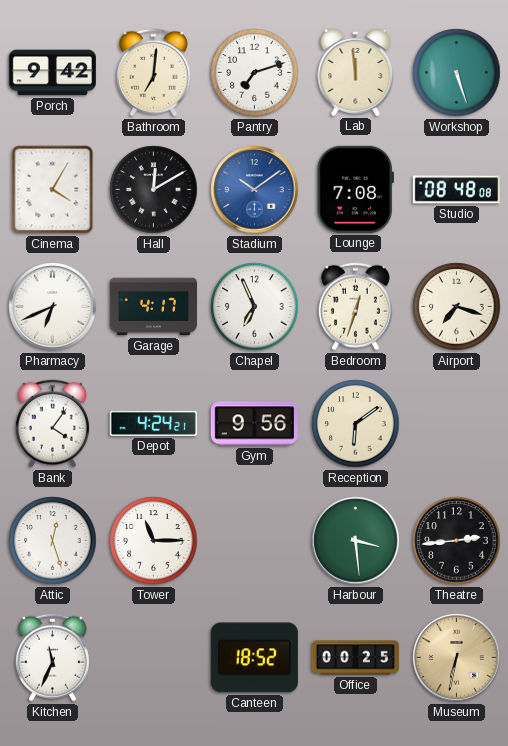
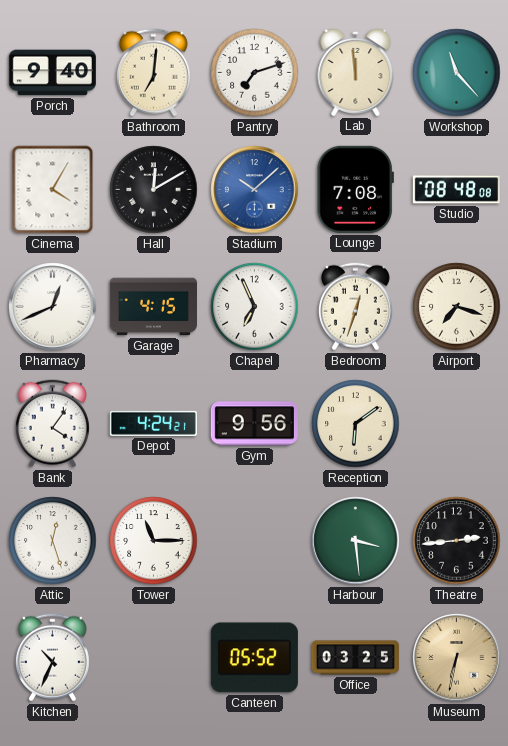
Porch: 9:42 -> 9:40 (52, 73)
Workshop: 5:27 -> 11:23 (457, 73)
Stadium: 10:09 -> 10:08 (255, 190)
Pharmacy: 6:41 -> 12:41 (53, 307)
Garage: 4:17 -> 4:15 (153, 307)
Kitchen: 11:34 -> 10:34 (52, 658)
Canteen: 18:52 -> 05:52 (254, 658)
Office: 00:25 -> 03:25 (355, 658)
